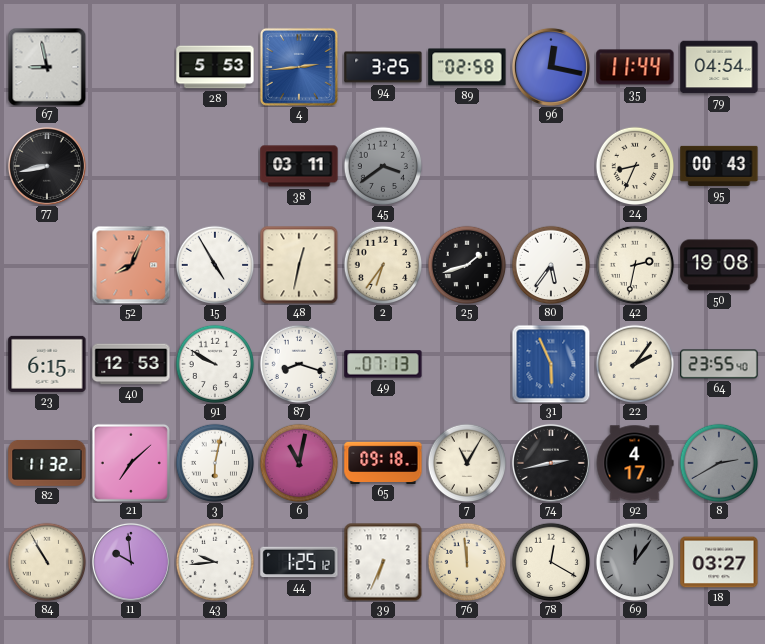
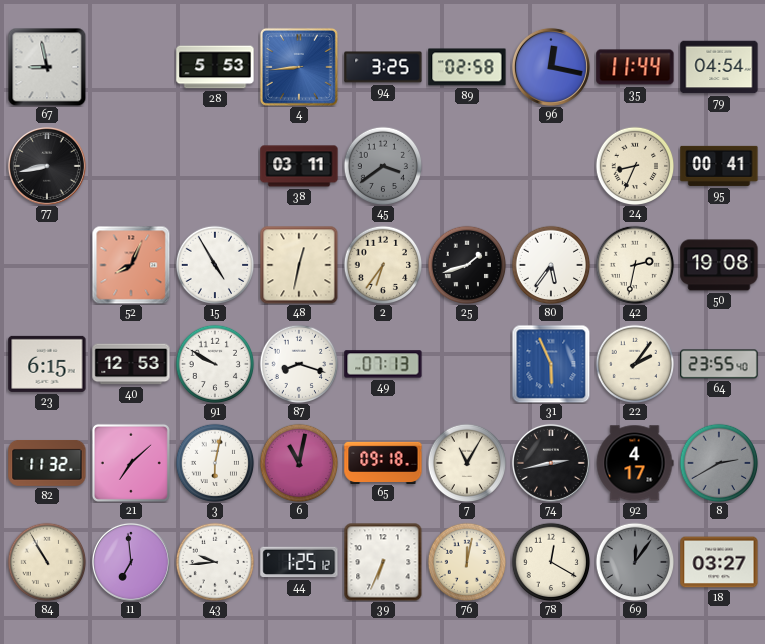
4: 2:44 -> 8:44 (299, 67)
95: 00:43 -> 00:41 (719, 166)
11: 9:59 -> 6:59 (131, 562)
76: 11:59 -> 12:02 (467, 562)
